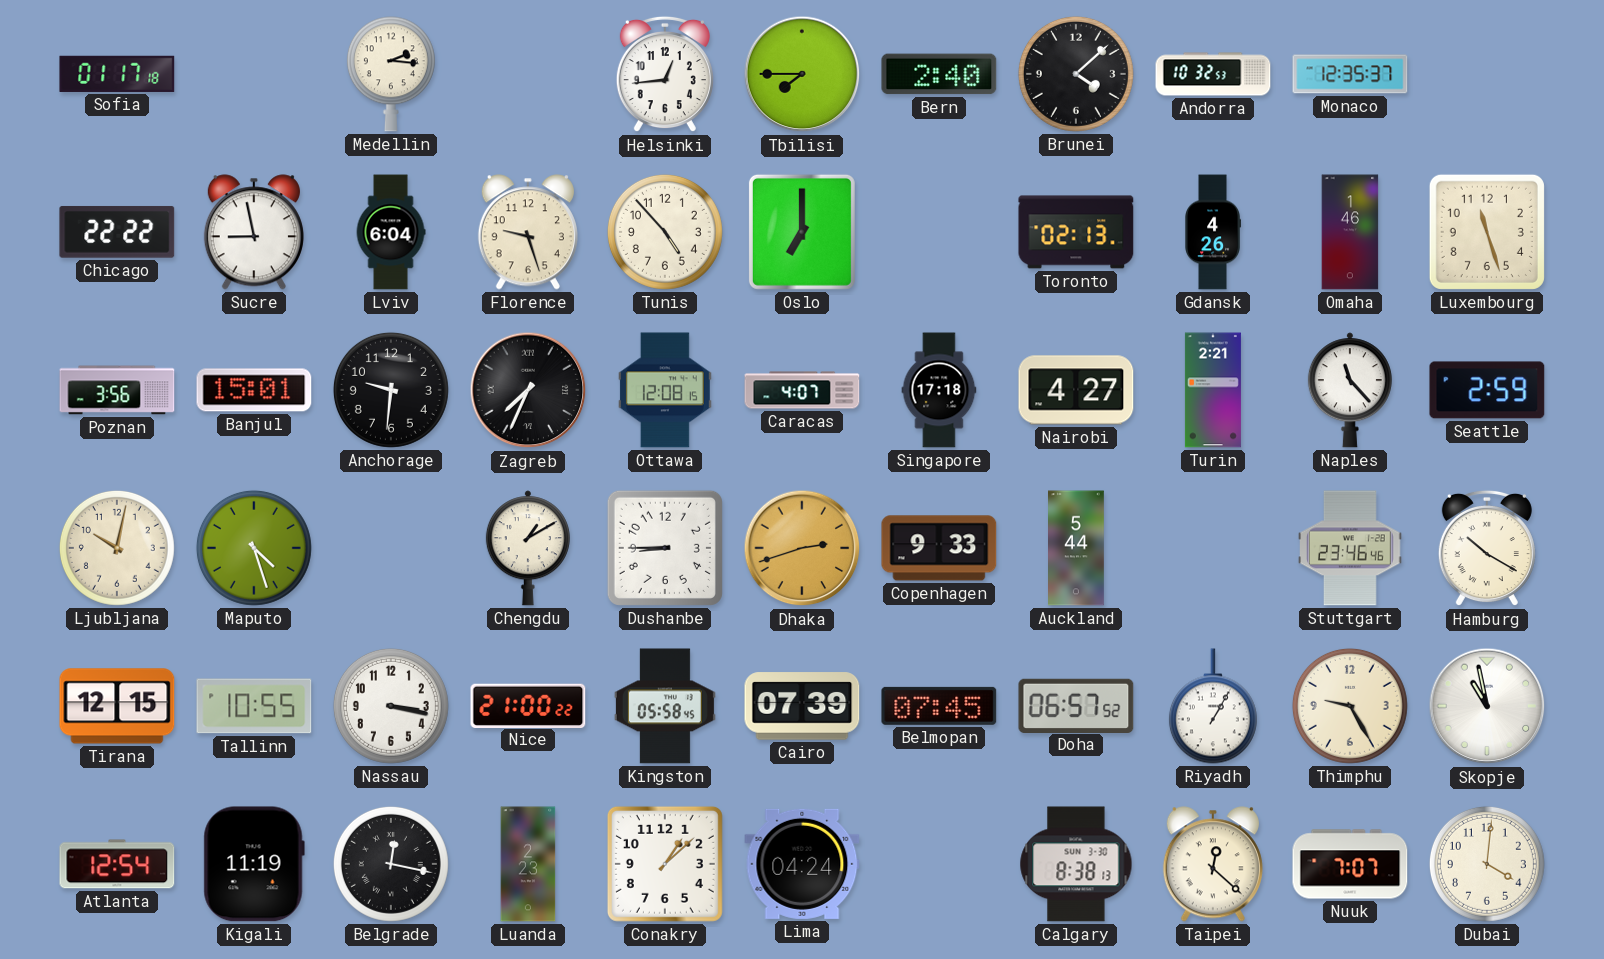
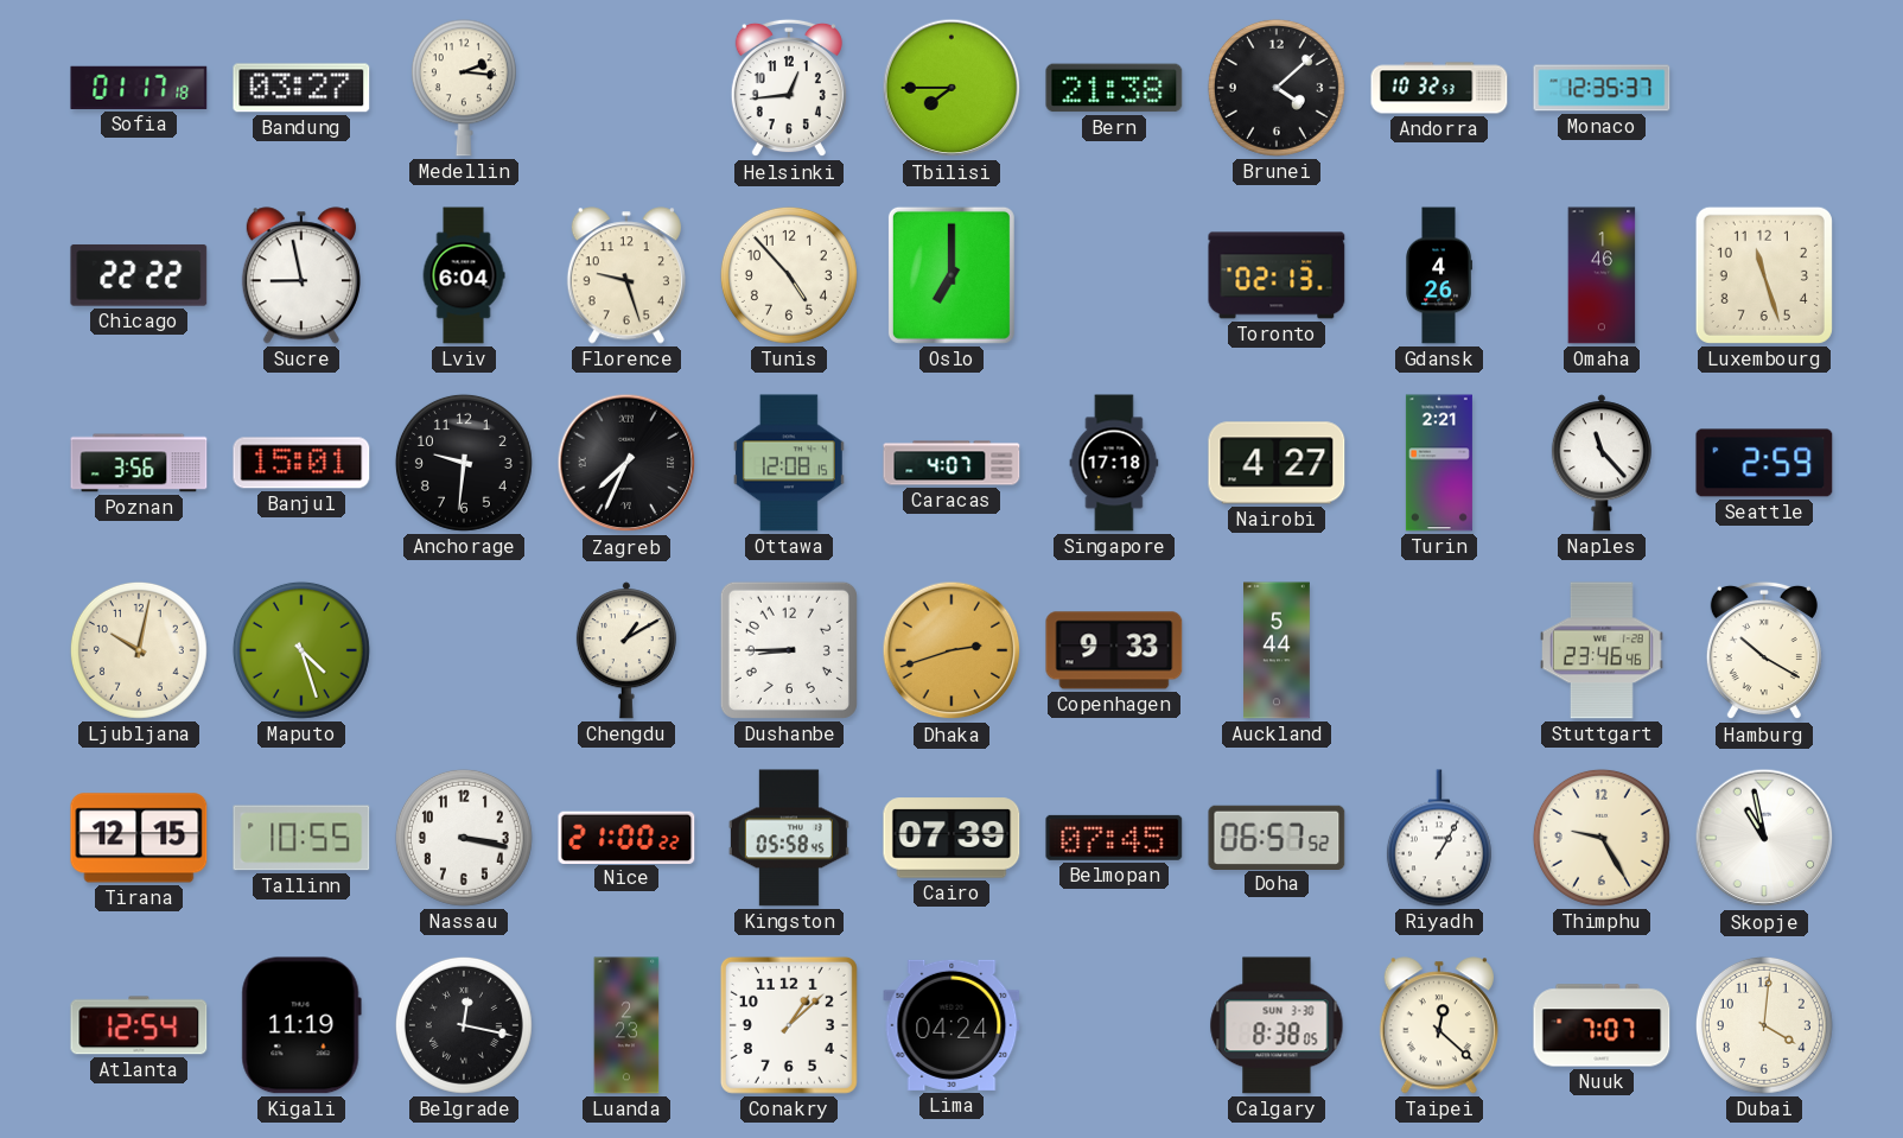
Bandung: none -> 03:27 (301, 88)
Bern: 2:40 -> 21:38 (1114, 88)
Calgary: 8:38:13 -> 8:38:05 (1277, 1025)
